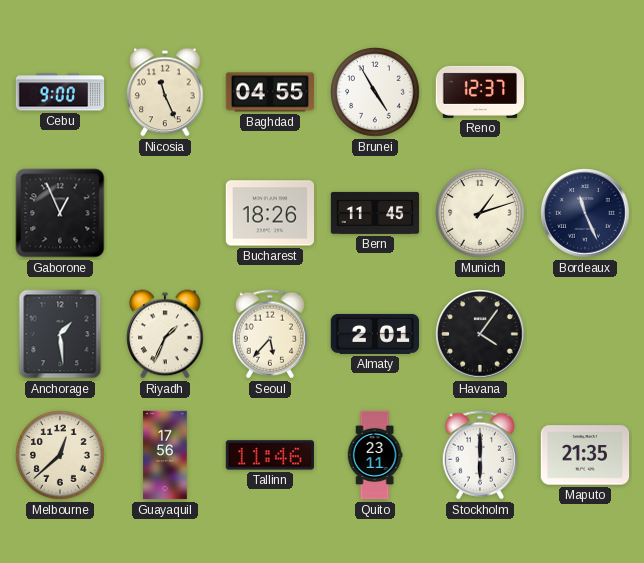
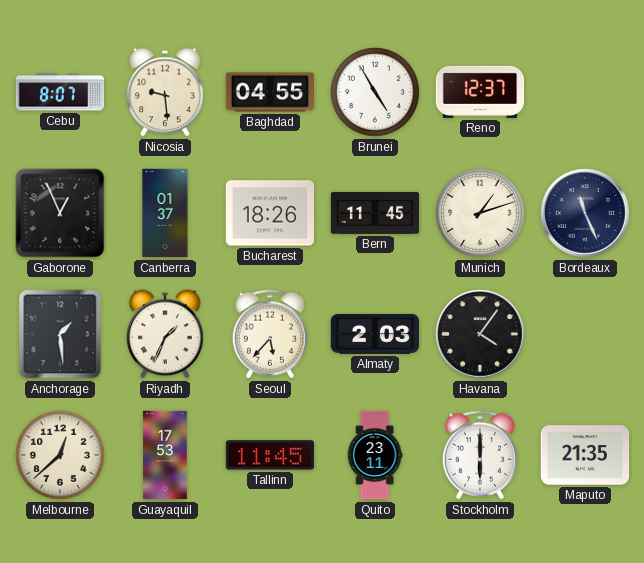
Cebu: 9:00 -> 8:07 (60, 92)
Nicosia: 11:26 -> 9:29 (165, 92)
Canberra: none -> 01:37 (165, 213)
Almaty: 2:01 -> 2:03 (374, 334)
Guayaquil: 17:56 -> 17:53 (165, 455)
Tallinn: 11:46 -> 11:45 (269, 455)
